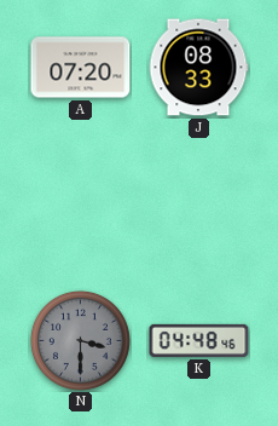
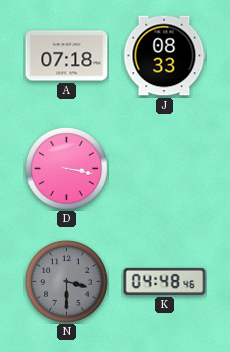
A: 07:20 -> 07:18 (67, 56)
D: none -> 3:17 (66, 168)
